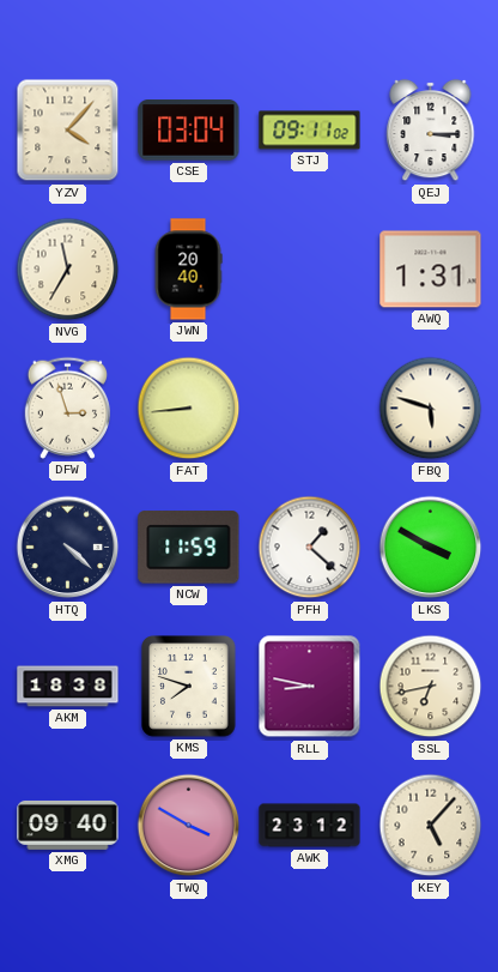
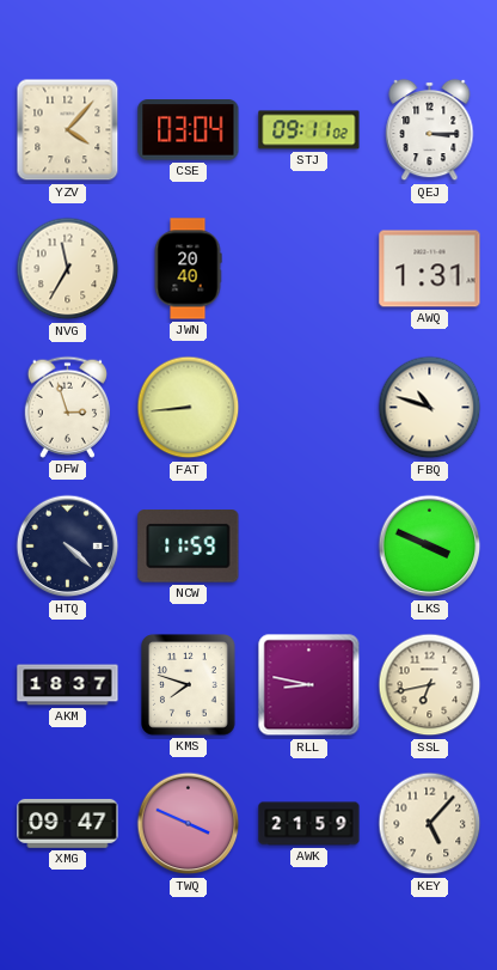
FBQ: 5:48 -> 10:48 (430, 408)
PFH: 1:22 -> none (310, 548)
LKS: 3:50 -> 3:49 (430, 547)
AKM: 18:38 -> 18:37 (68, 685)
XMG: 09:40 -> 09:47 (68, 823)
TWQ: 3:50 -> 3:49 (189, 824)
AWK: 23:12 -> 21:59 (309, 824)
